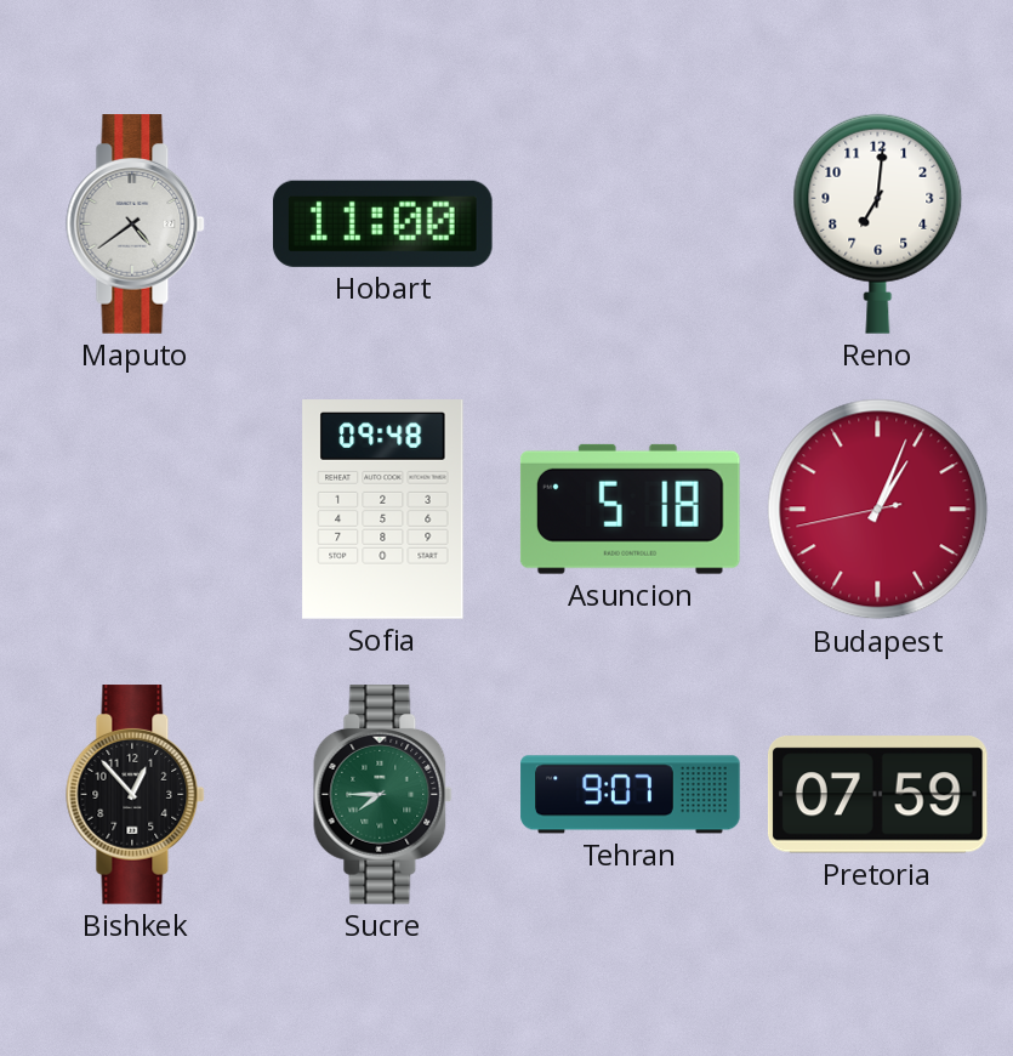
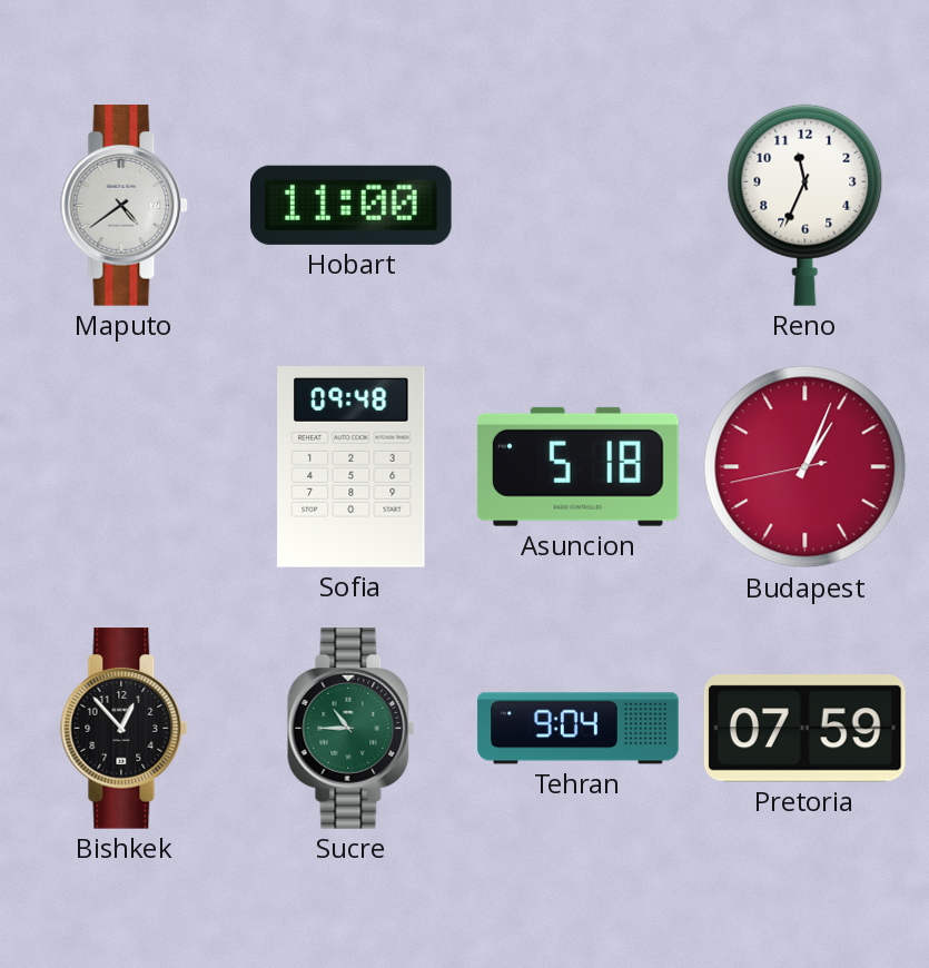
Reno: 7:01 -> 11:34 (806, 205)
Sucre: 7:45 -> 10:45 (352, 729)
Tehran: 9:07 -> 9:04 (579, 729)
